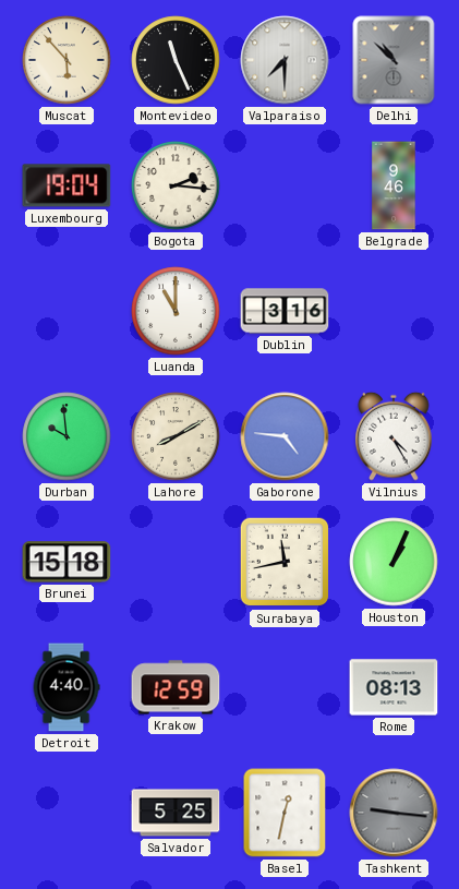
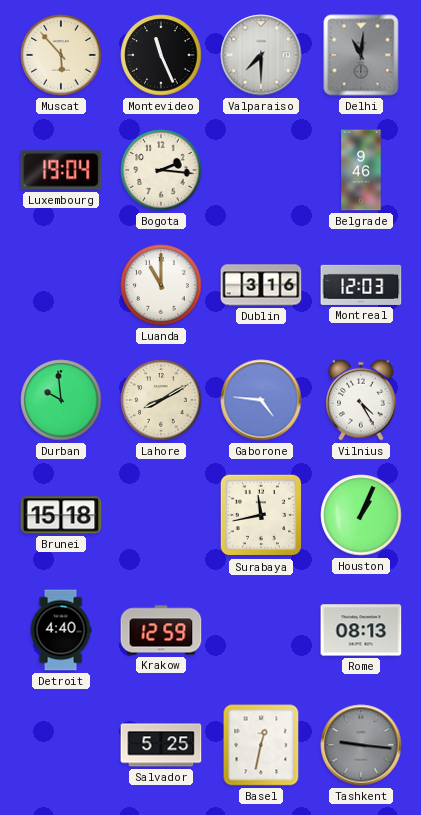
Delhi: 10:52 -> 11:01 (361, 55)
Montreal: none -> 12:03 (361, 285)
